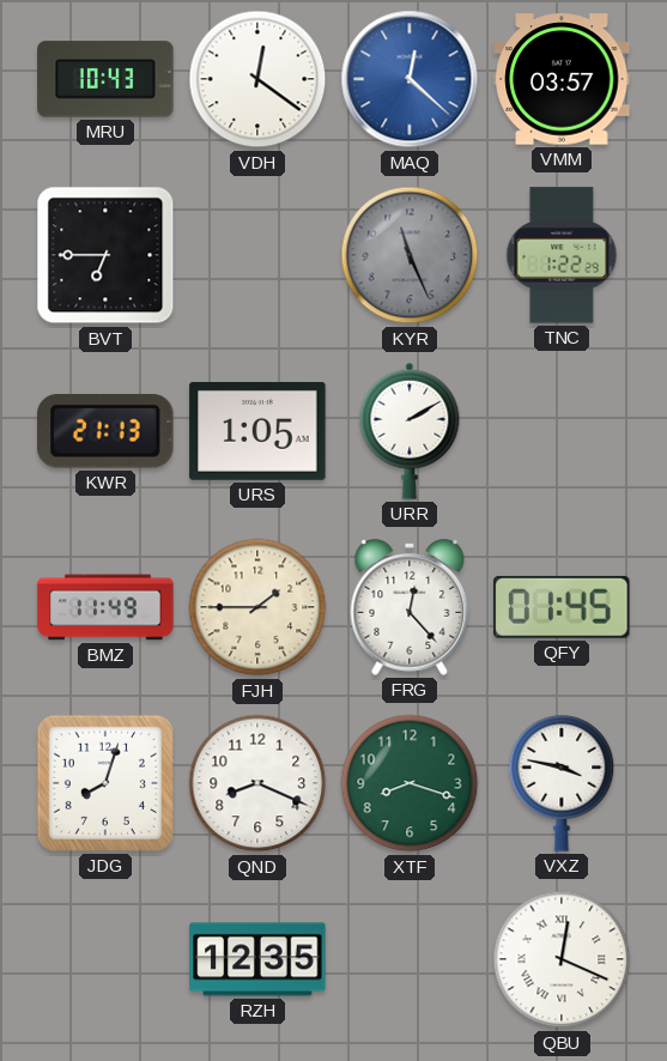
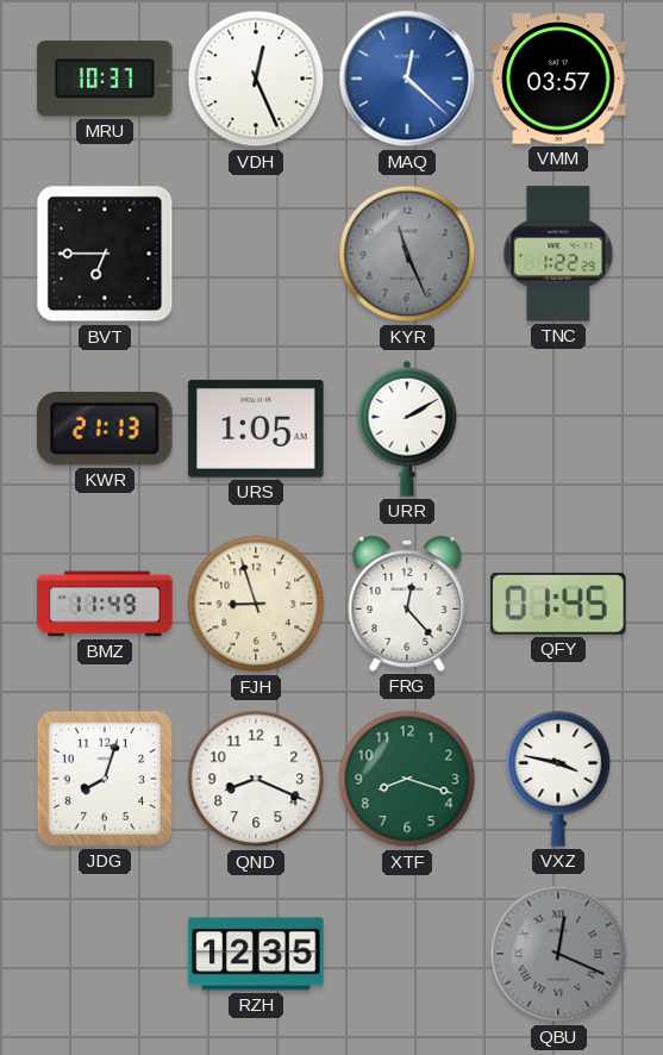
MRU: 10:43 -> 10:37 (105, 79)
VDH: 12:21 -> 12:26 (256, 79)
FJH: 1:45 -> 8:57 (256, 604)
QBU dial: white -> grey (558, 954)
